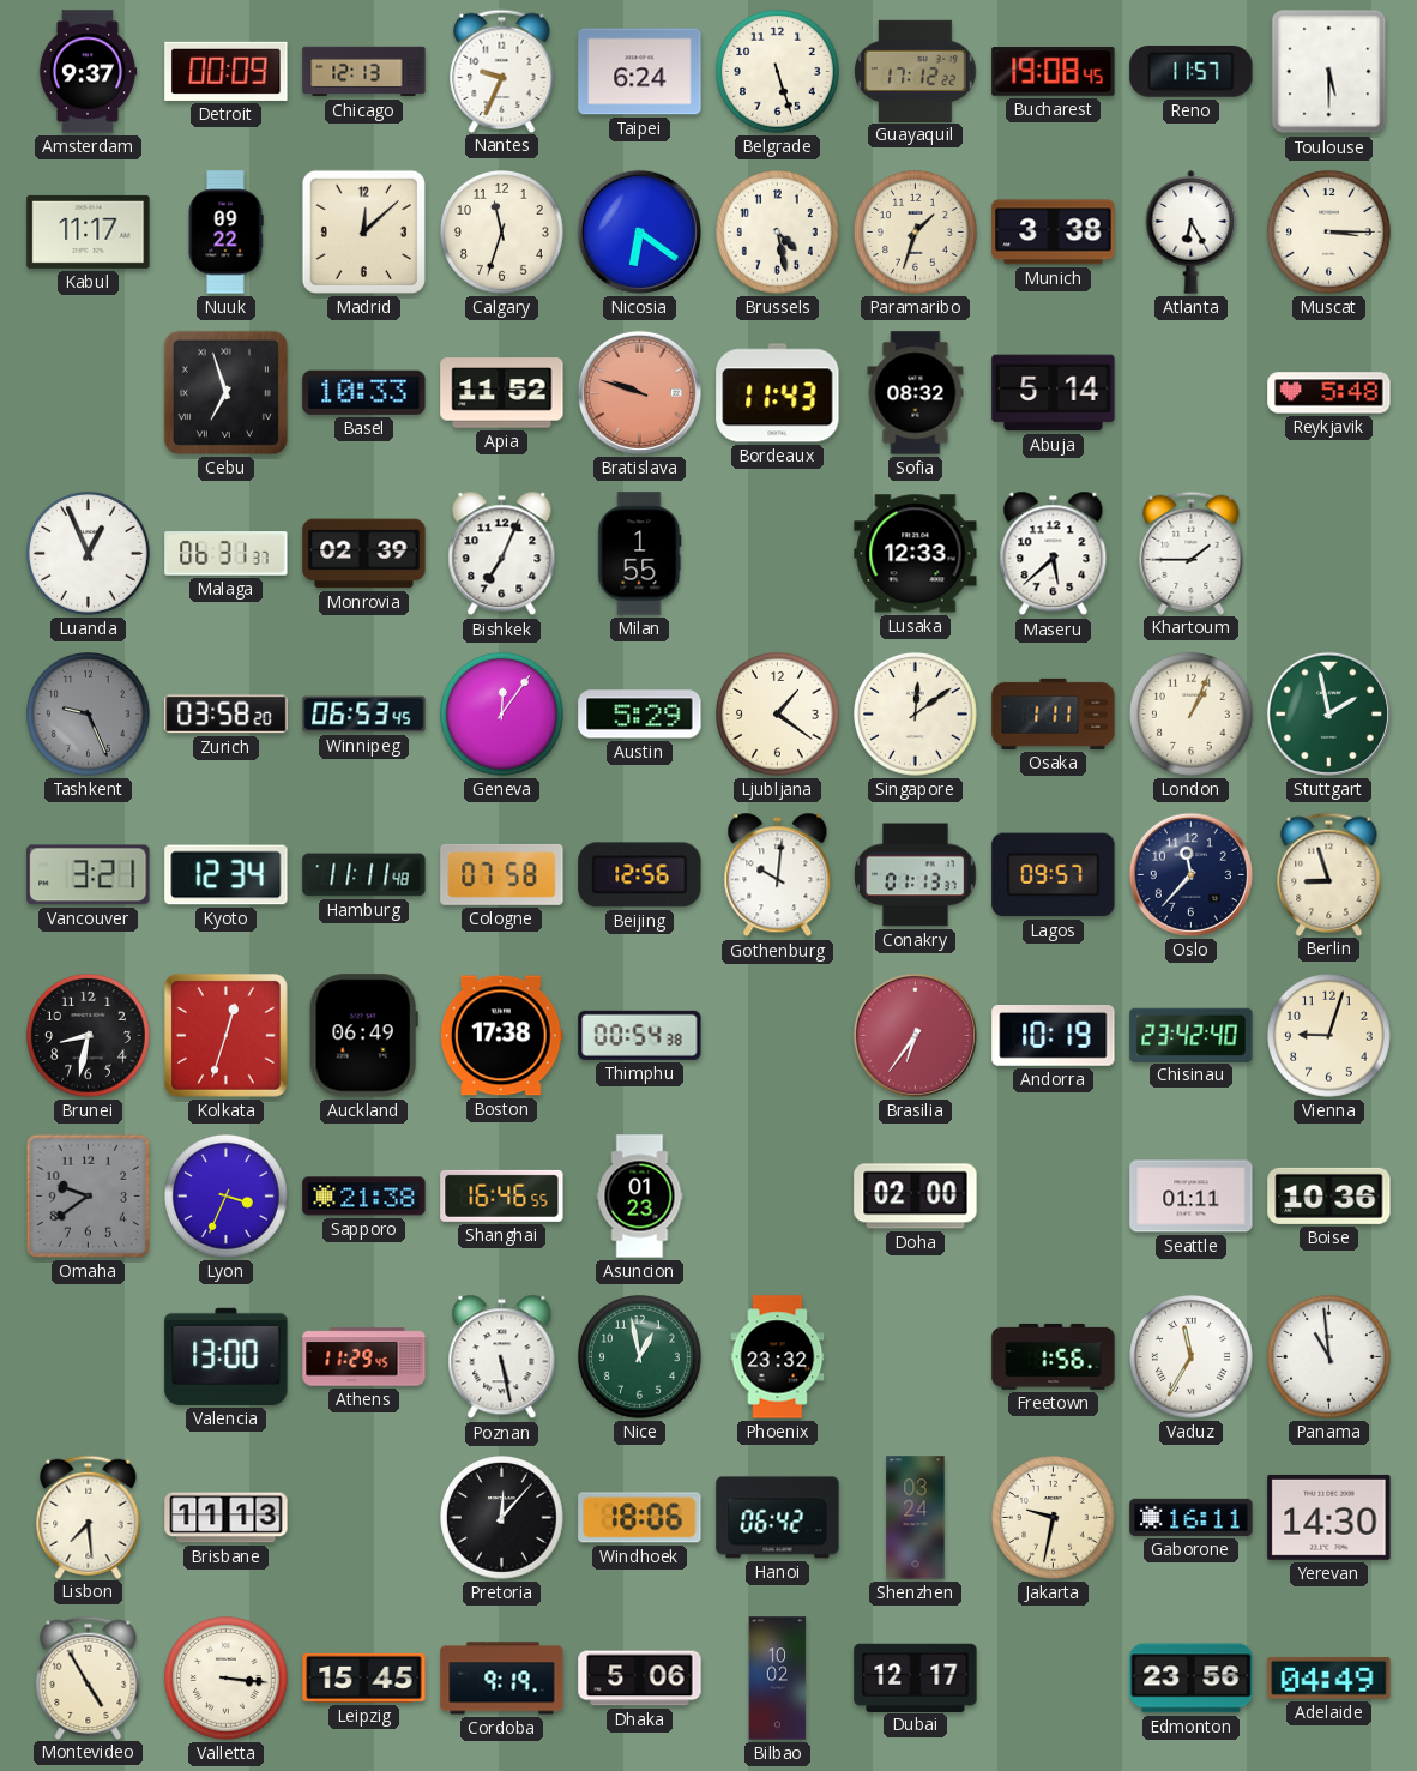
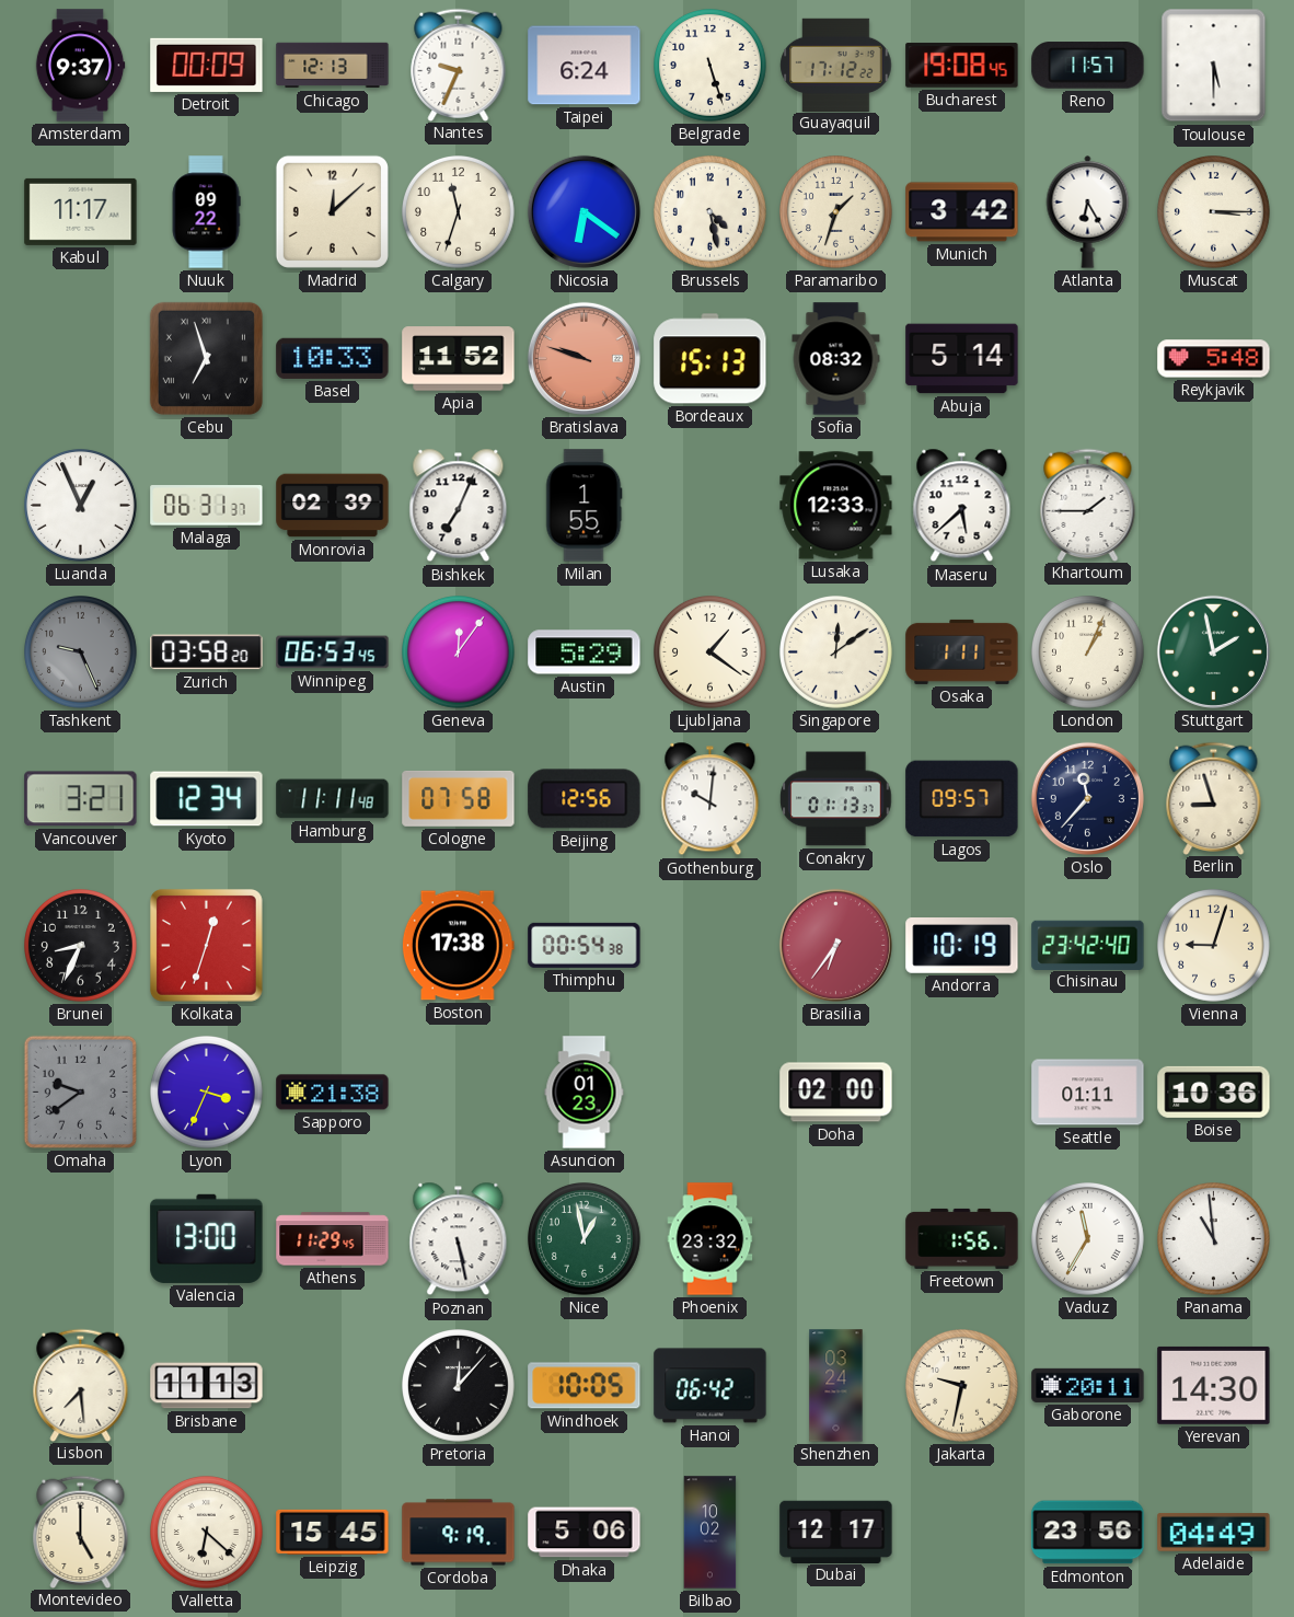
Munich: 3:38 -> 3:42 (962, 212)
Bordeaux: 11:43 -> 15:13 (710, 359)
Brunei: 8:32 -> 8:34 (81, 946)
Auckland: 06:49 -> none (363, 1036)
Shanghai: 16:46 -> none (502, 1195)
Windhoek: 18:06 -> 10:05 (585, 1386)
Gaborone: 16:11 -> 20:11 (1088, 1385)
Montevideo: 4:55 -> 5:00 (81, 1532)
Valletta: 3:16 -> 6:22 (207, 1533)
